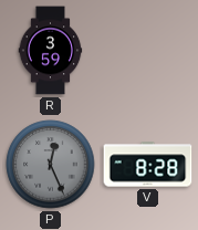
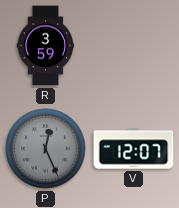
V: 8:28 -> 12:07 (134, 149)
